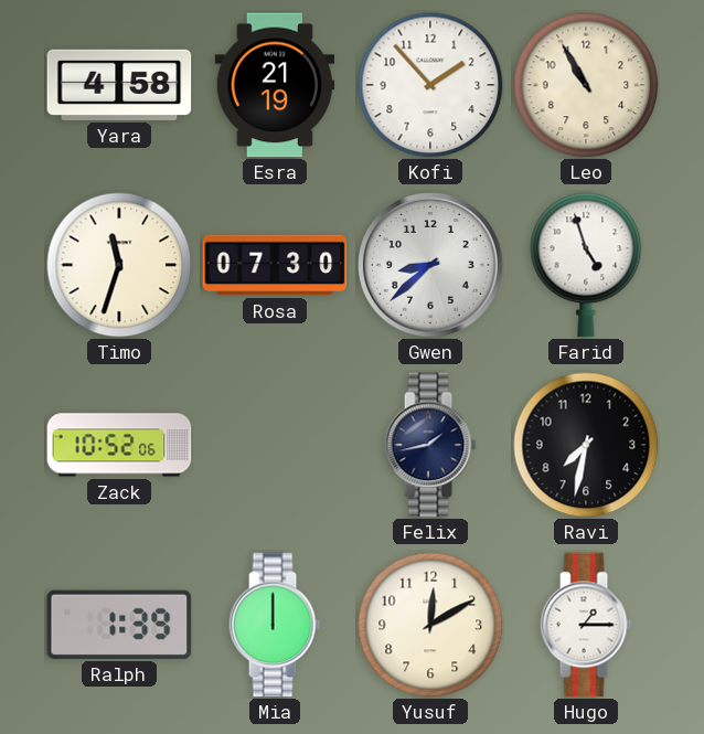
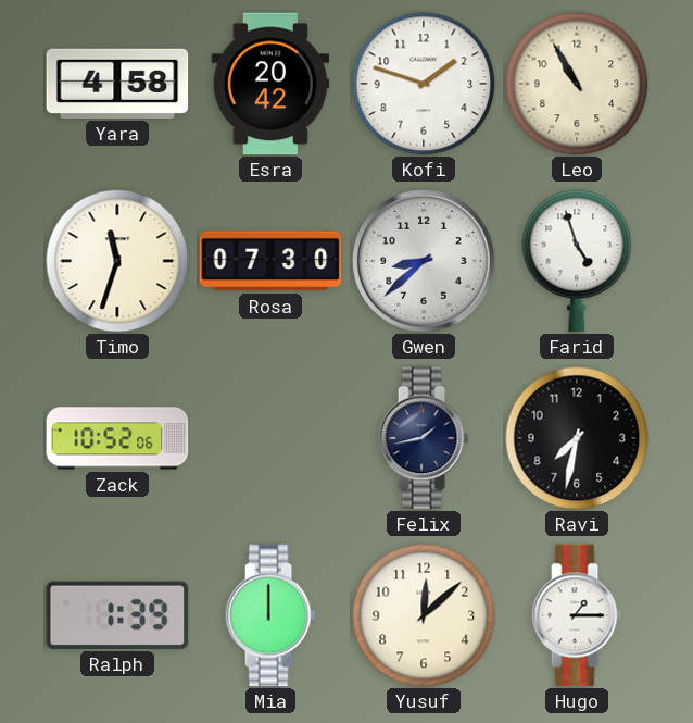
Esra: 21:19 -> 20:42 (270, 84)
Kofi: 1:53 -> 1:48 (424, 84)
Yusuf: 12:10 -> 12:08 (424, 615)
